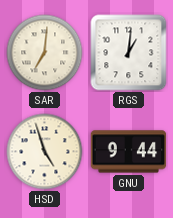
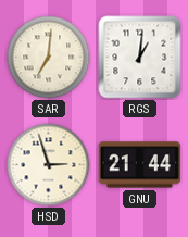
HSD: 4:57 -> 2:57 (49, 165)
GNU: 9:44 -> 21:44 (140, 165)
